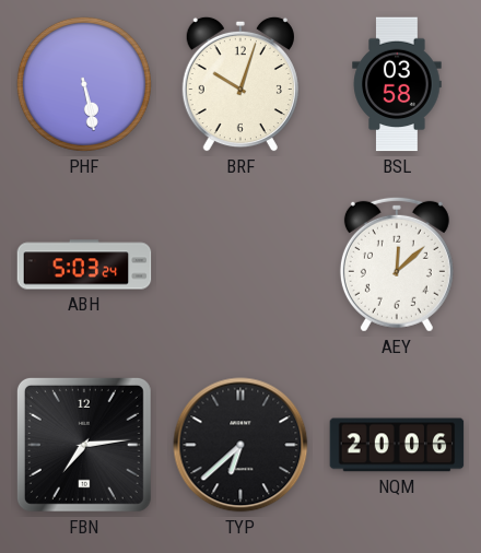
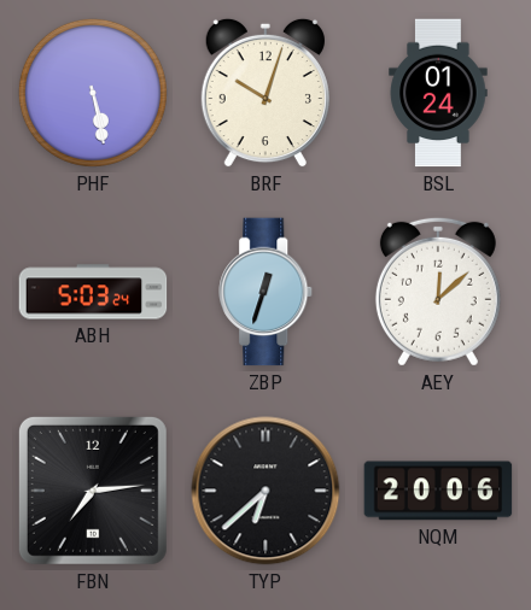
BSL: 03:58 -> 01:24 (438, 93)
ZBP: none -> 12:33 (267, 292)
